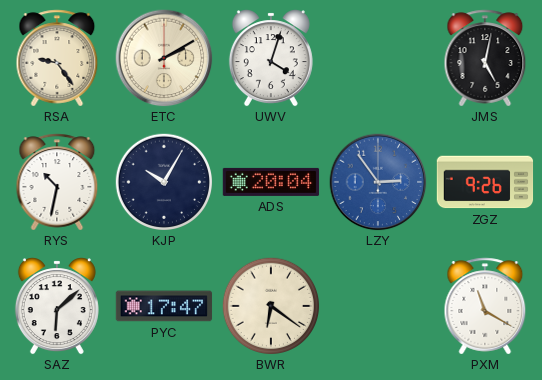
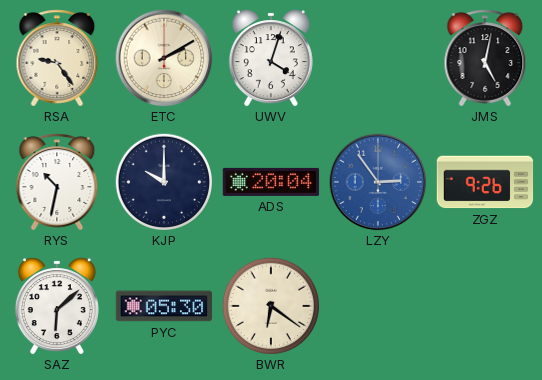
KJP: 10:05 -> 10:00 (163, 181)
PYC: 17:47 -> 05:30 (164, 306)
PXM: 11:20 -> none (485, 306)
